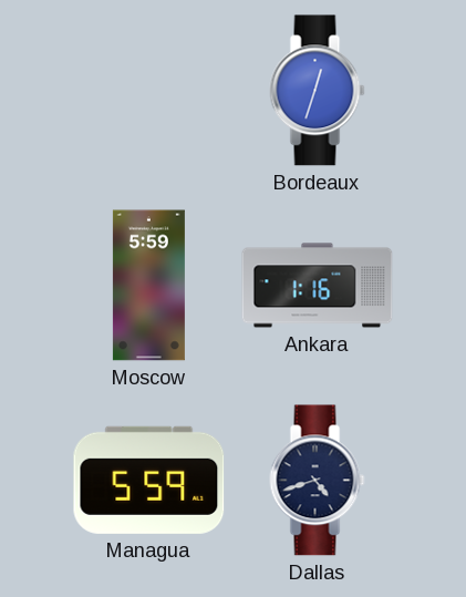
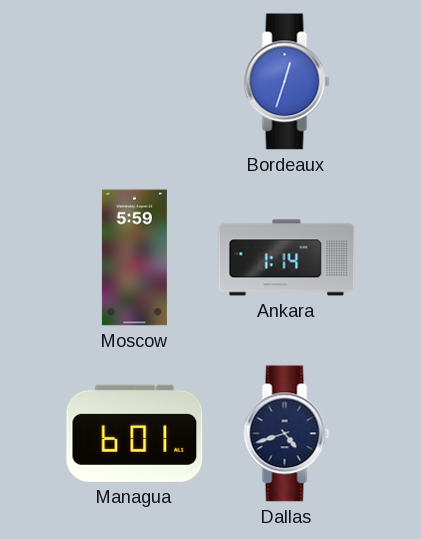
Ankara: 1:16 -> 1:14 (287, 258)
Managua: 5:59 -> 6:01 (135, 433)
